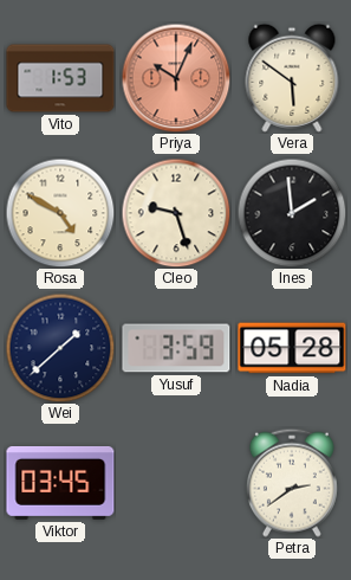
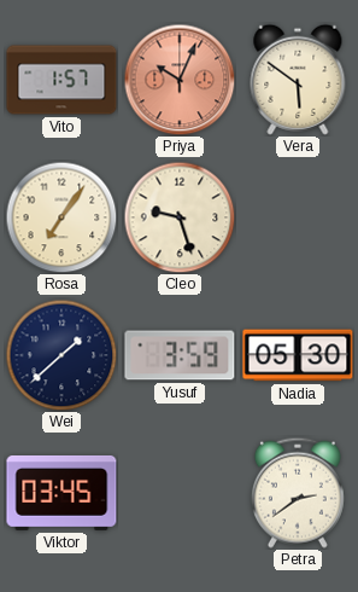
Vito: 1:53 -> 1:57 (61, 80)
Rosa: 4:50 -> 7:06 (61, 217)
Ines: 1:59 -> none (292, 213)
Nadia: 05:28 -> 05:30 (298, 355)
